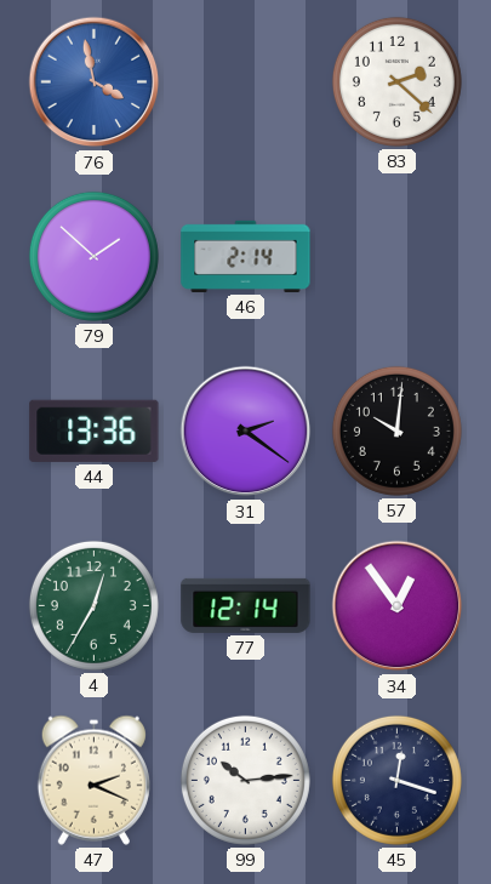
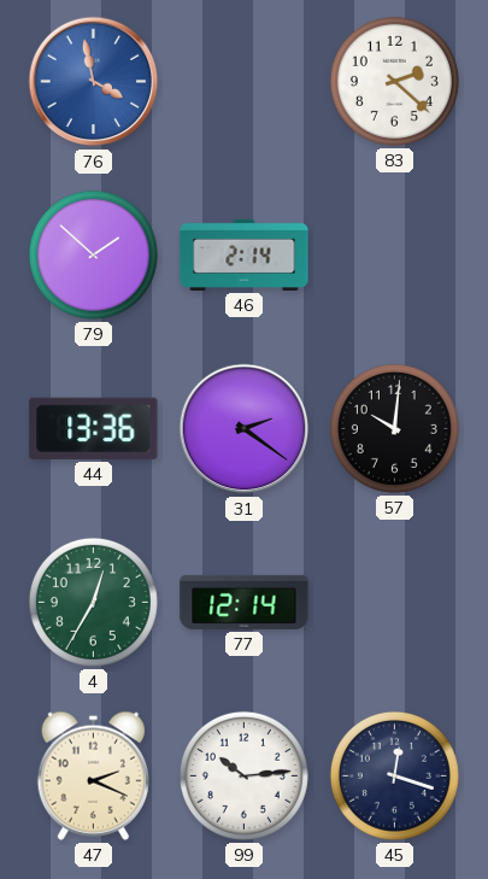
34: 12:54 -> none (398, 606)
